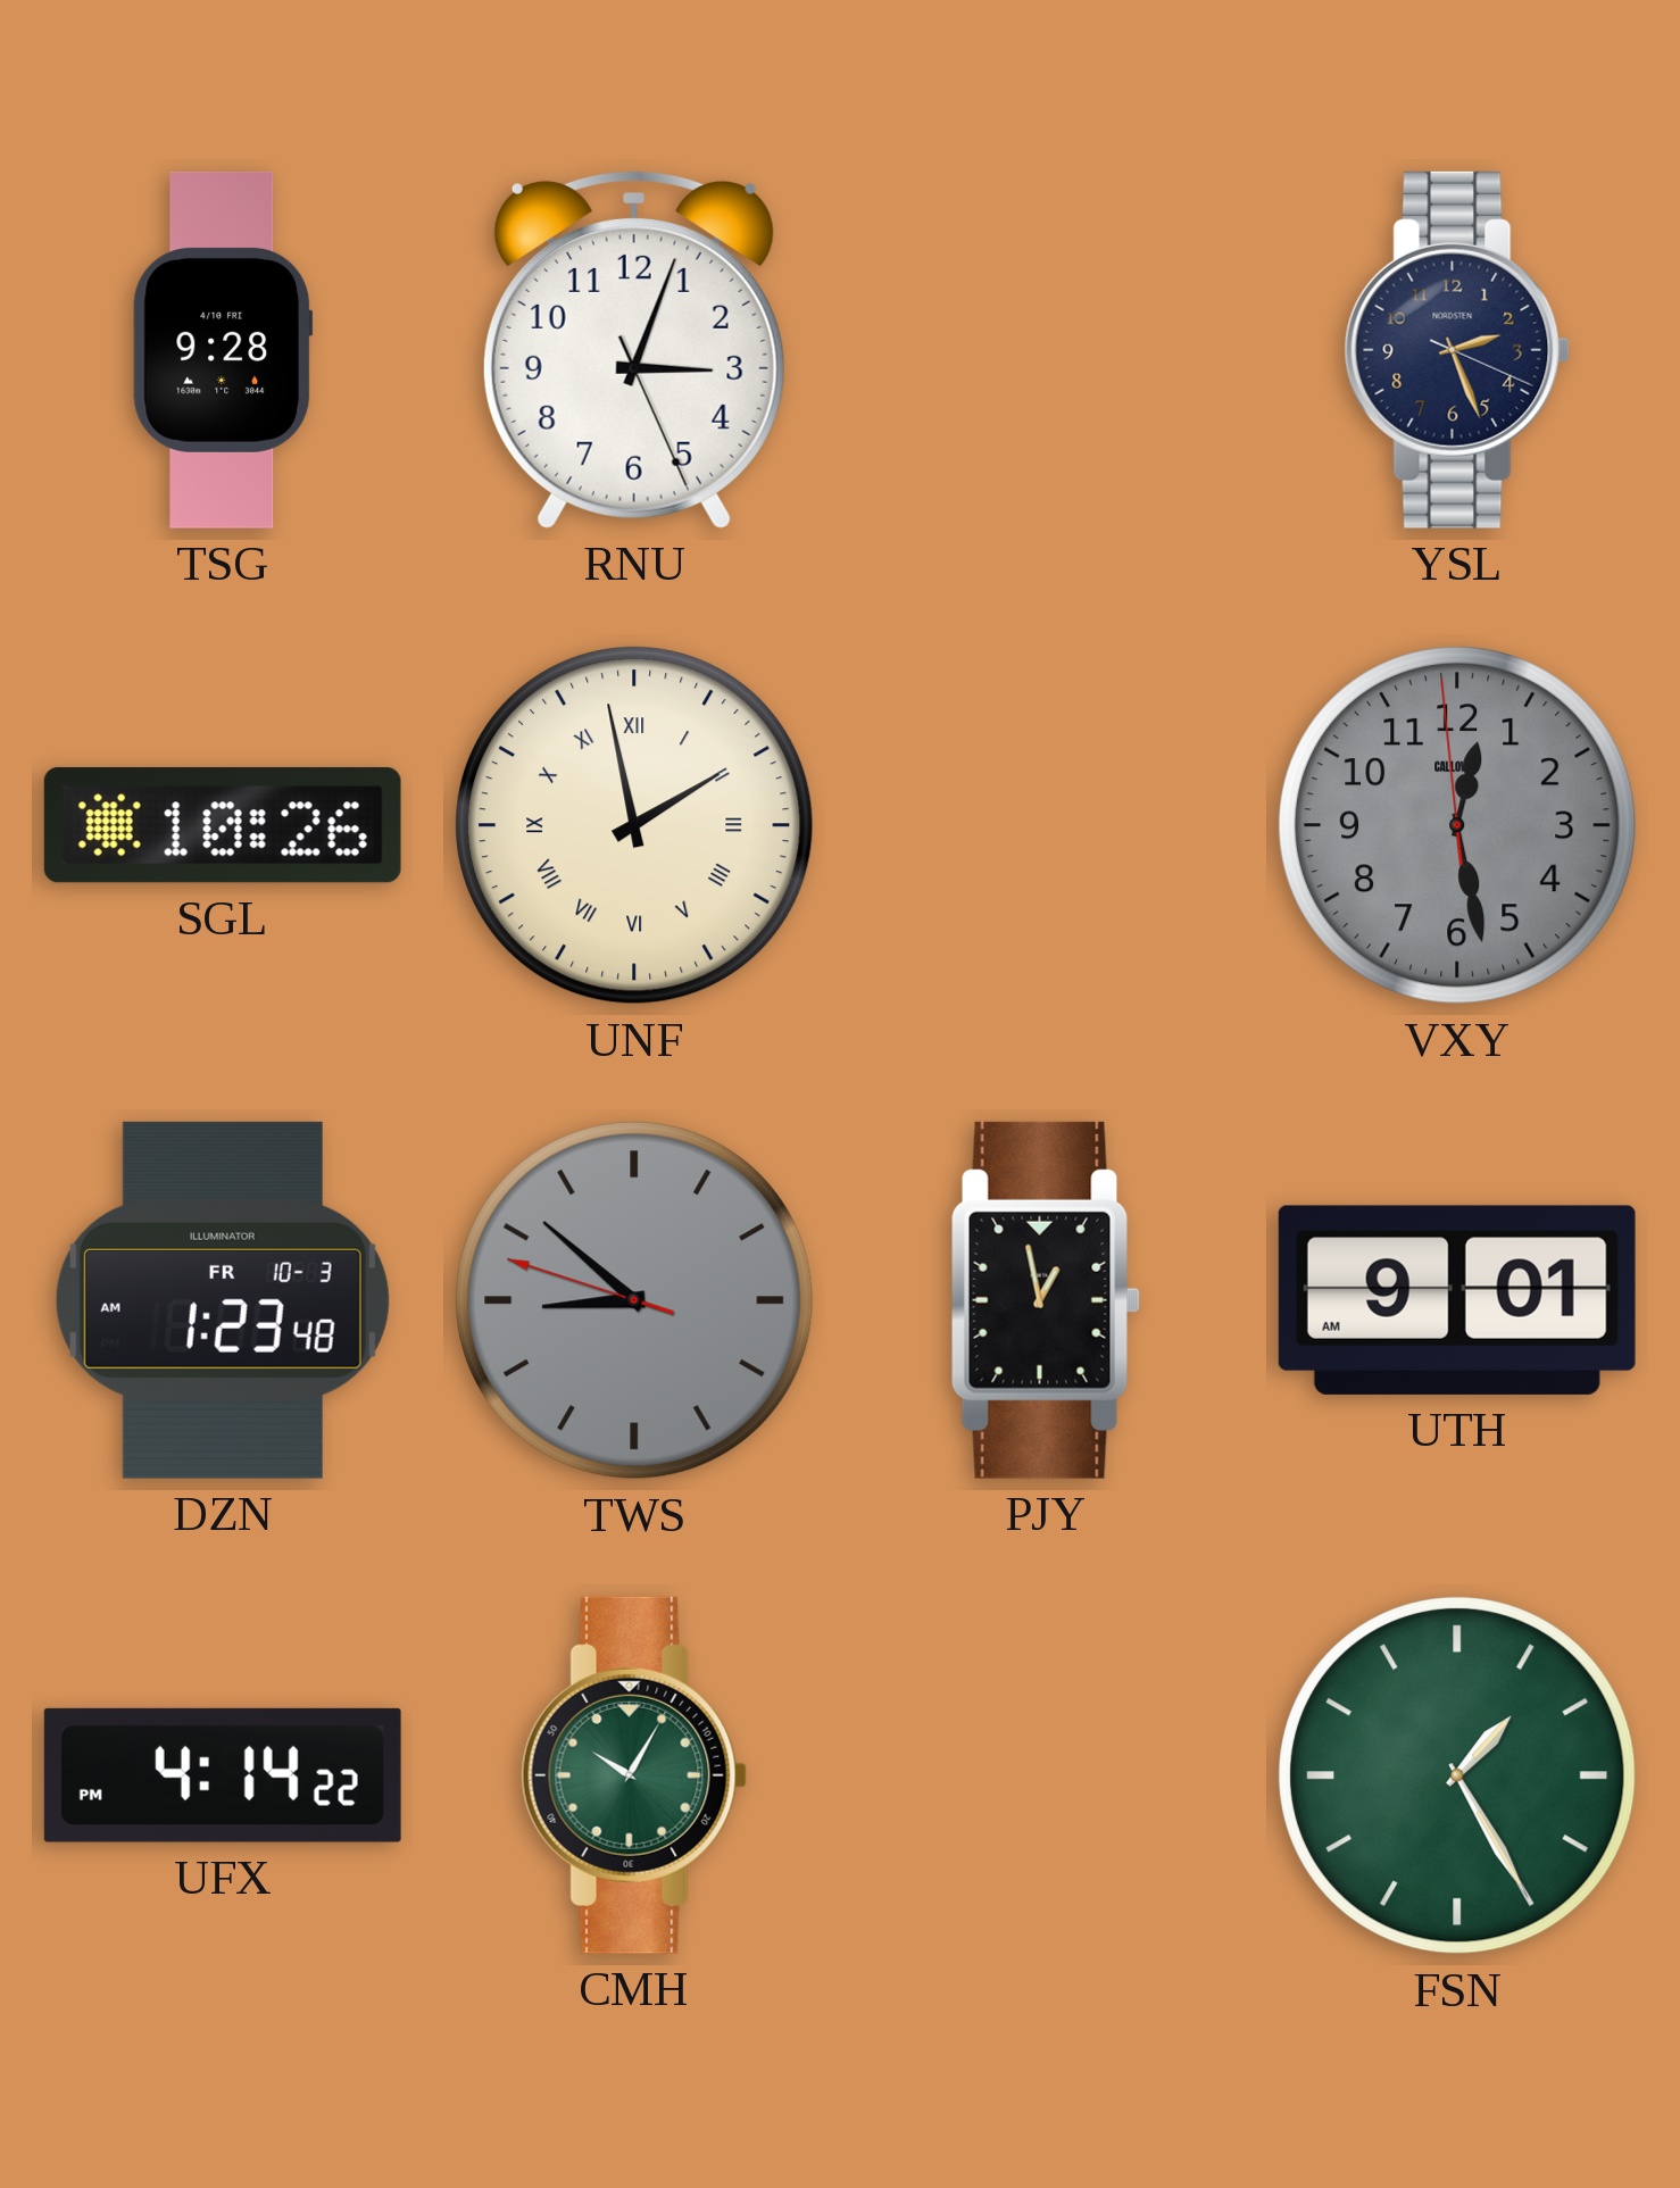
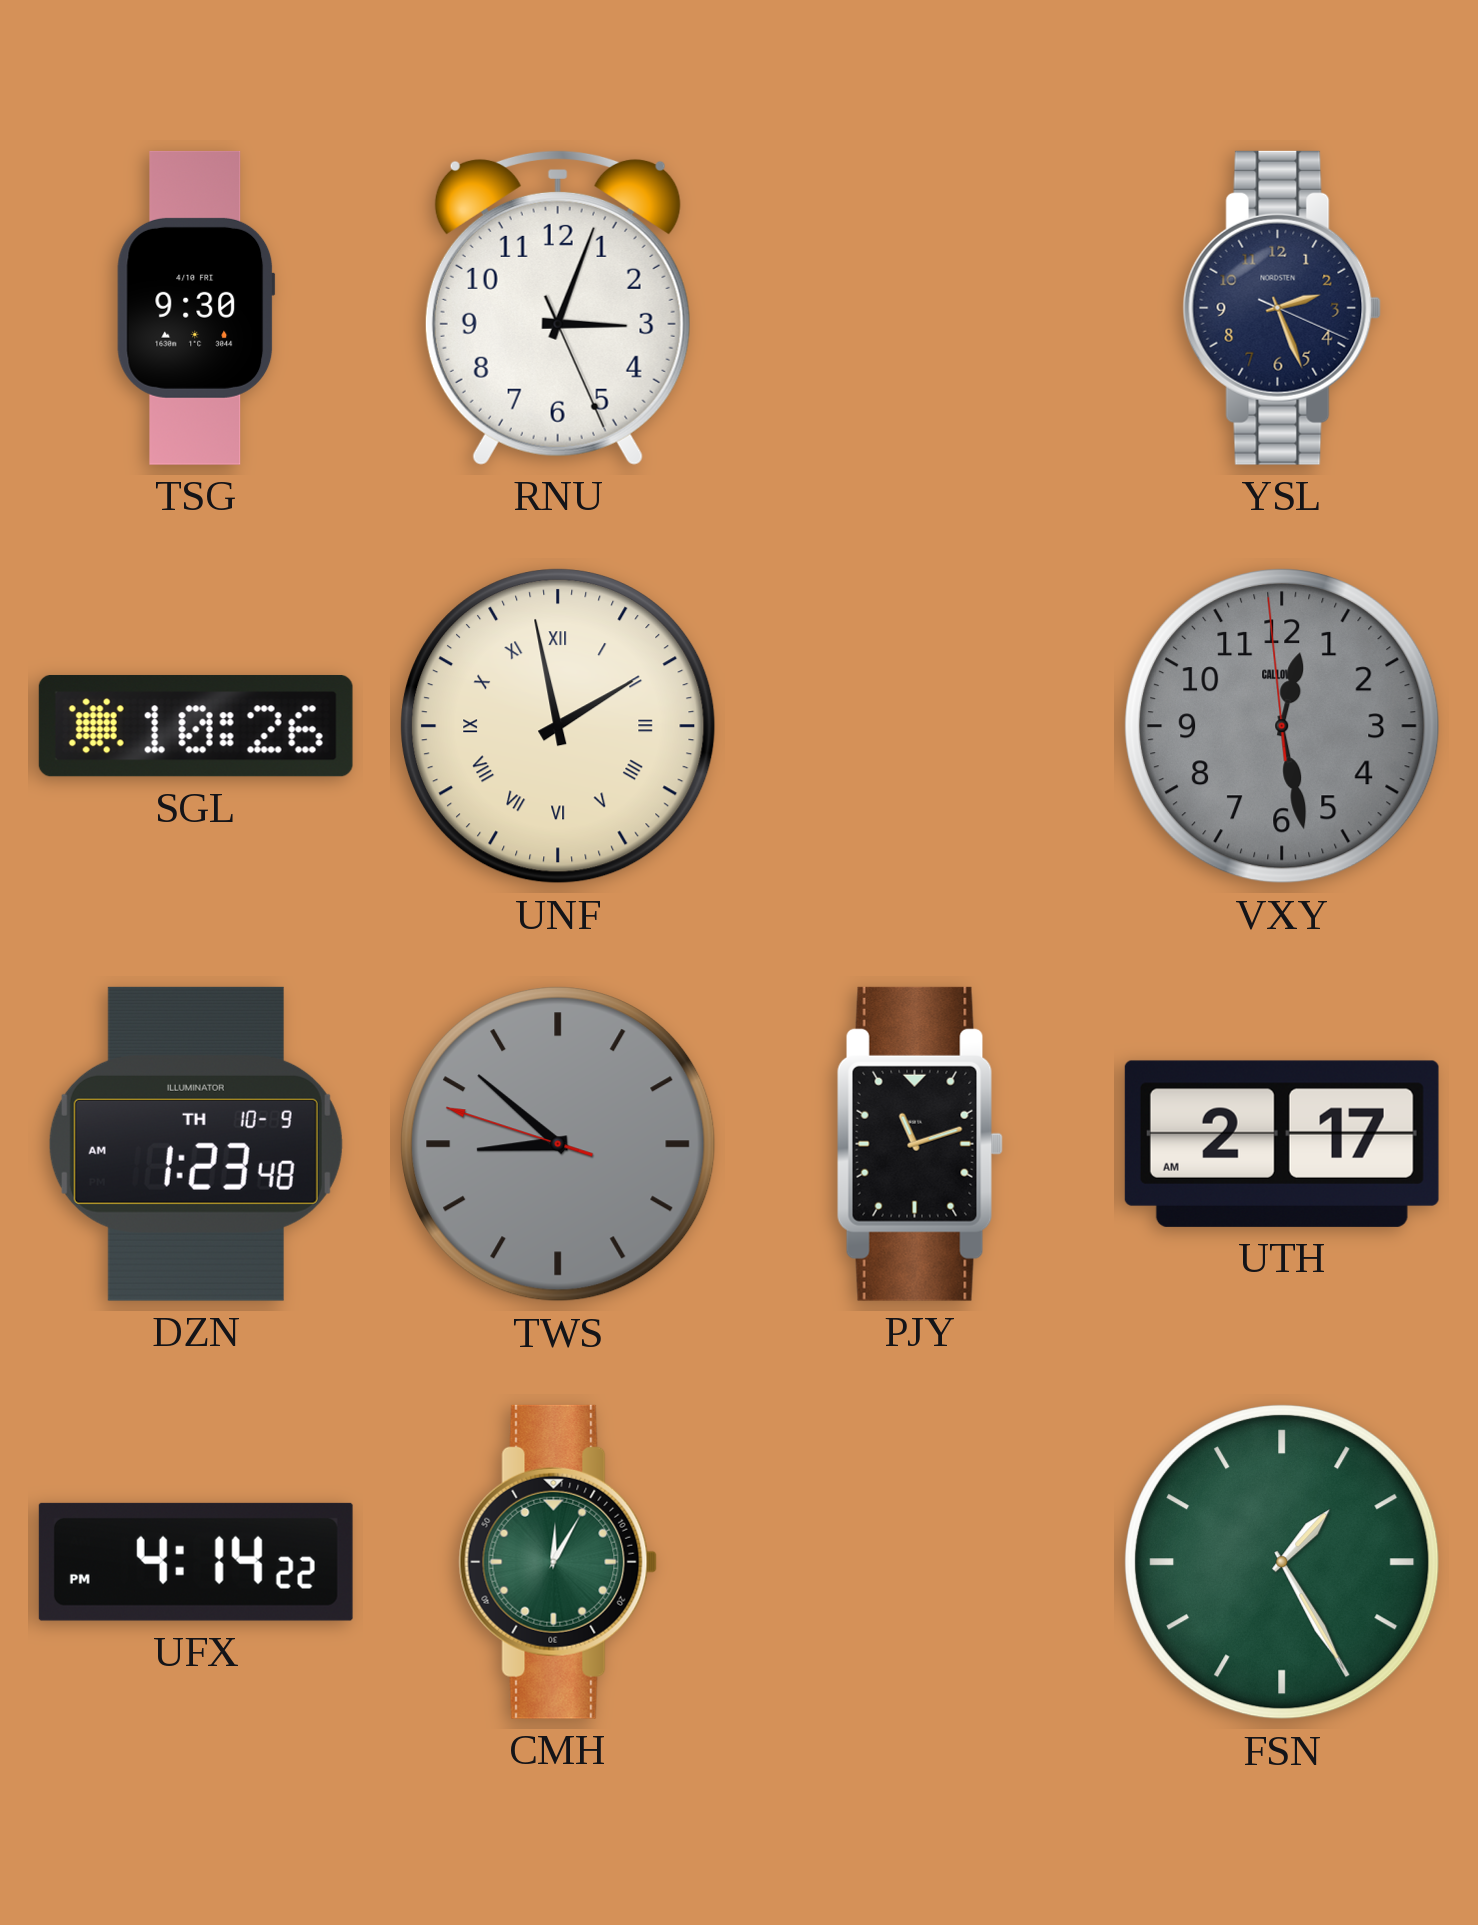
TSG: 9:28 -> 9:30 (196, 308)
DZN date: FR 10-3 -> TH 10-9 (196, 1144)
PJY: 12:58 -> 11:12 (920, 1144)
UTH: 9:01 -> 2:17 (1282, 1144)
CMH: 10:05 -> 12:05 (558, 1562)
